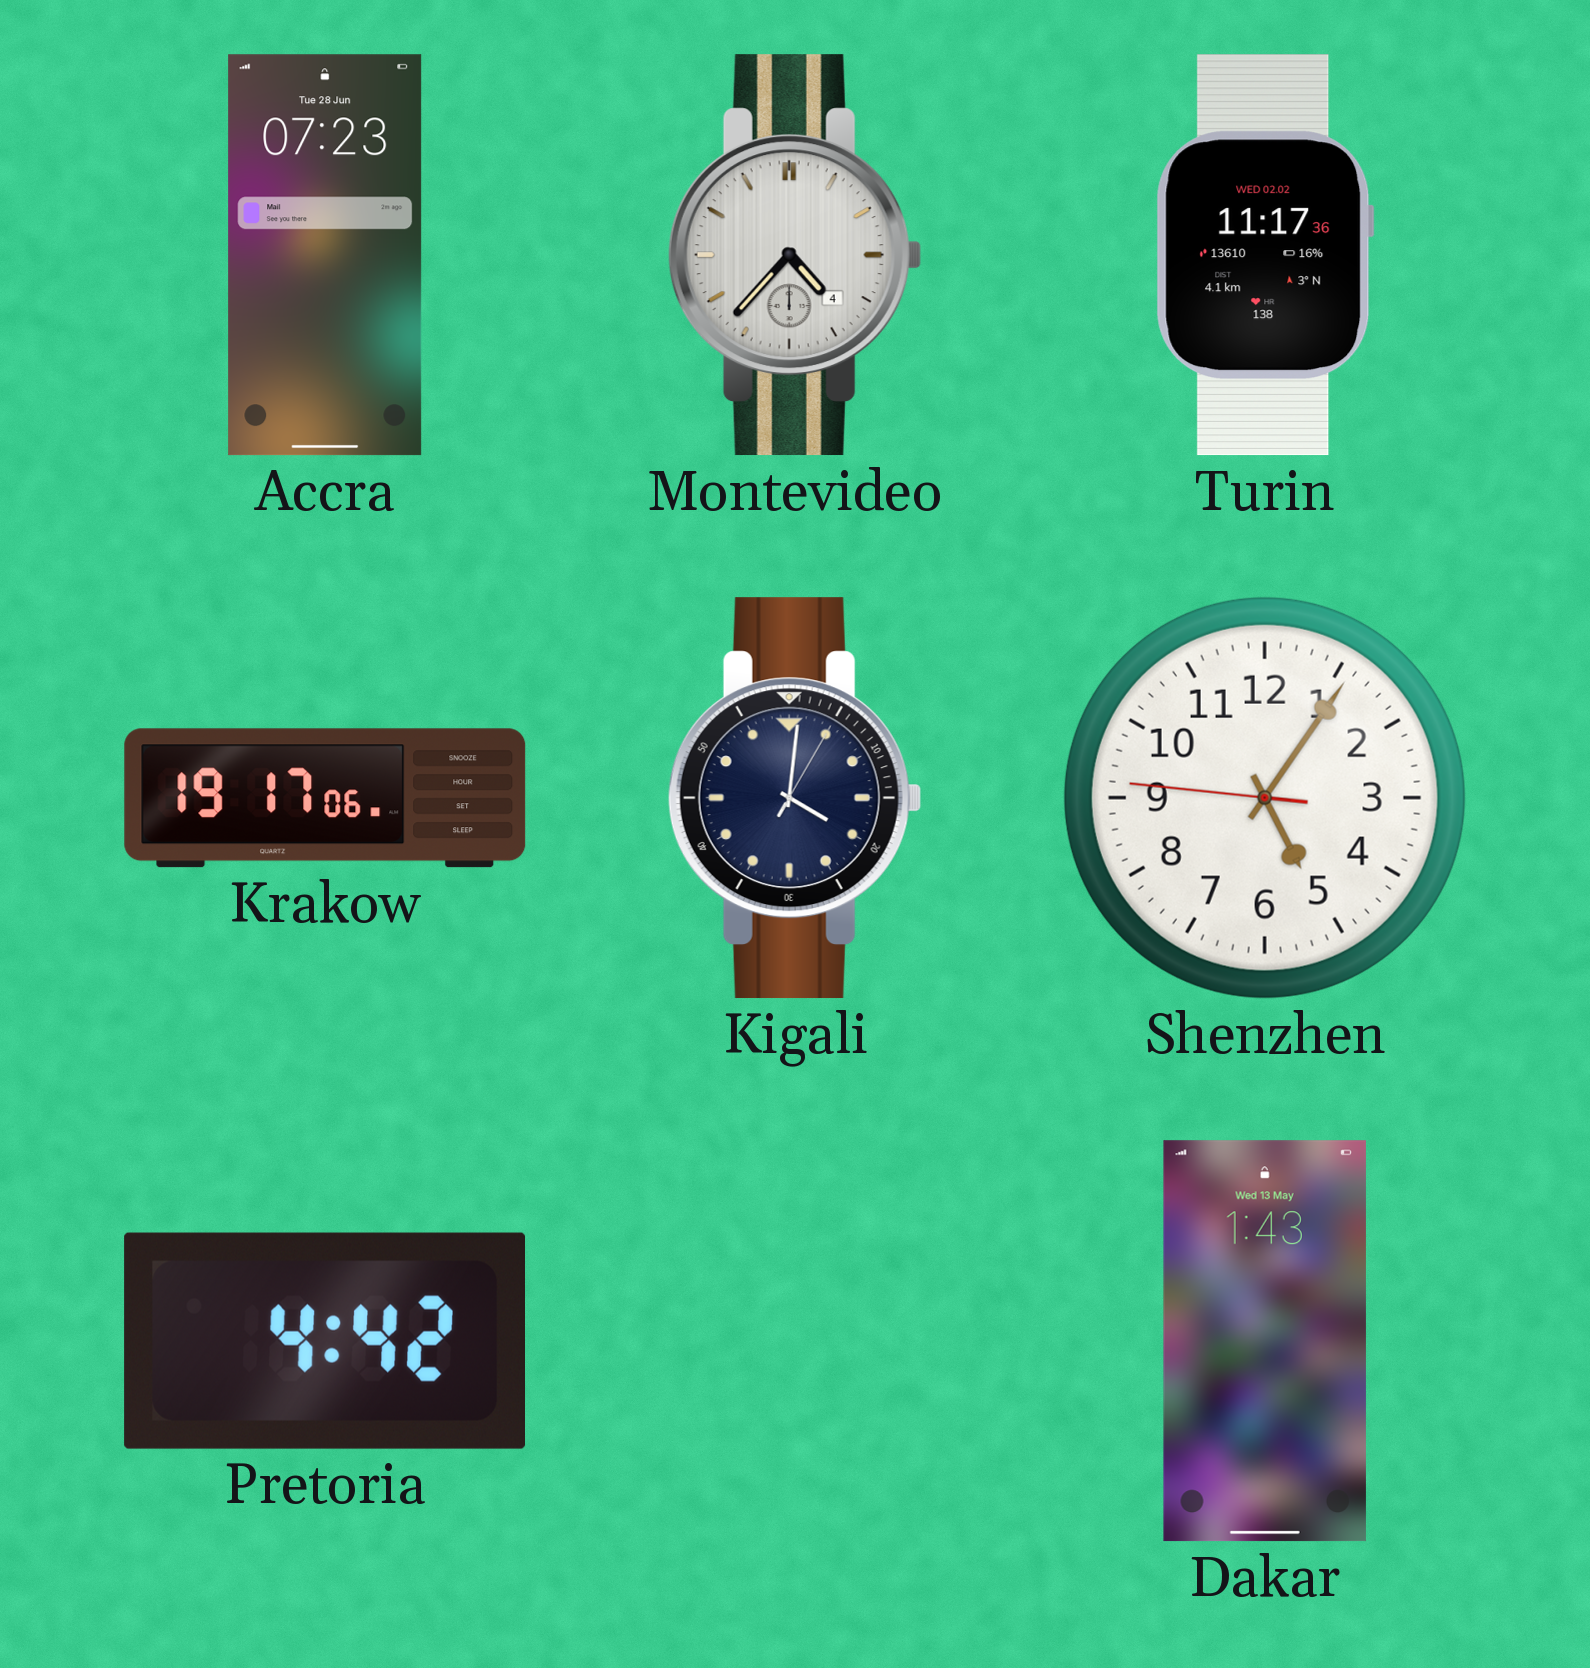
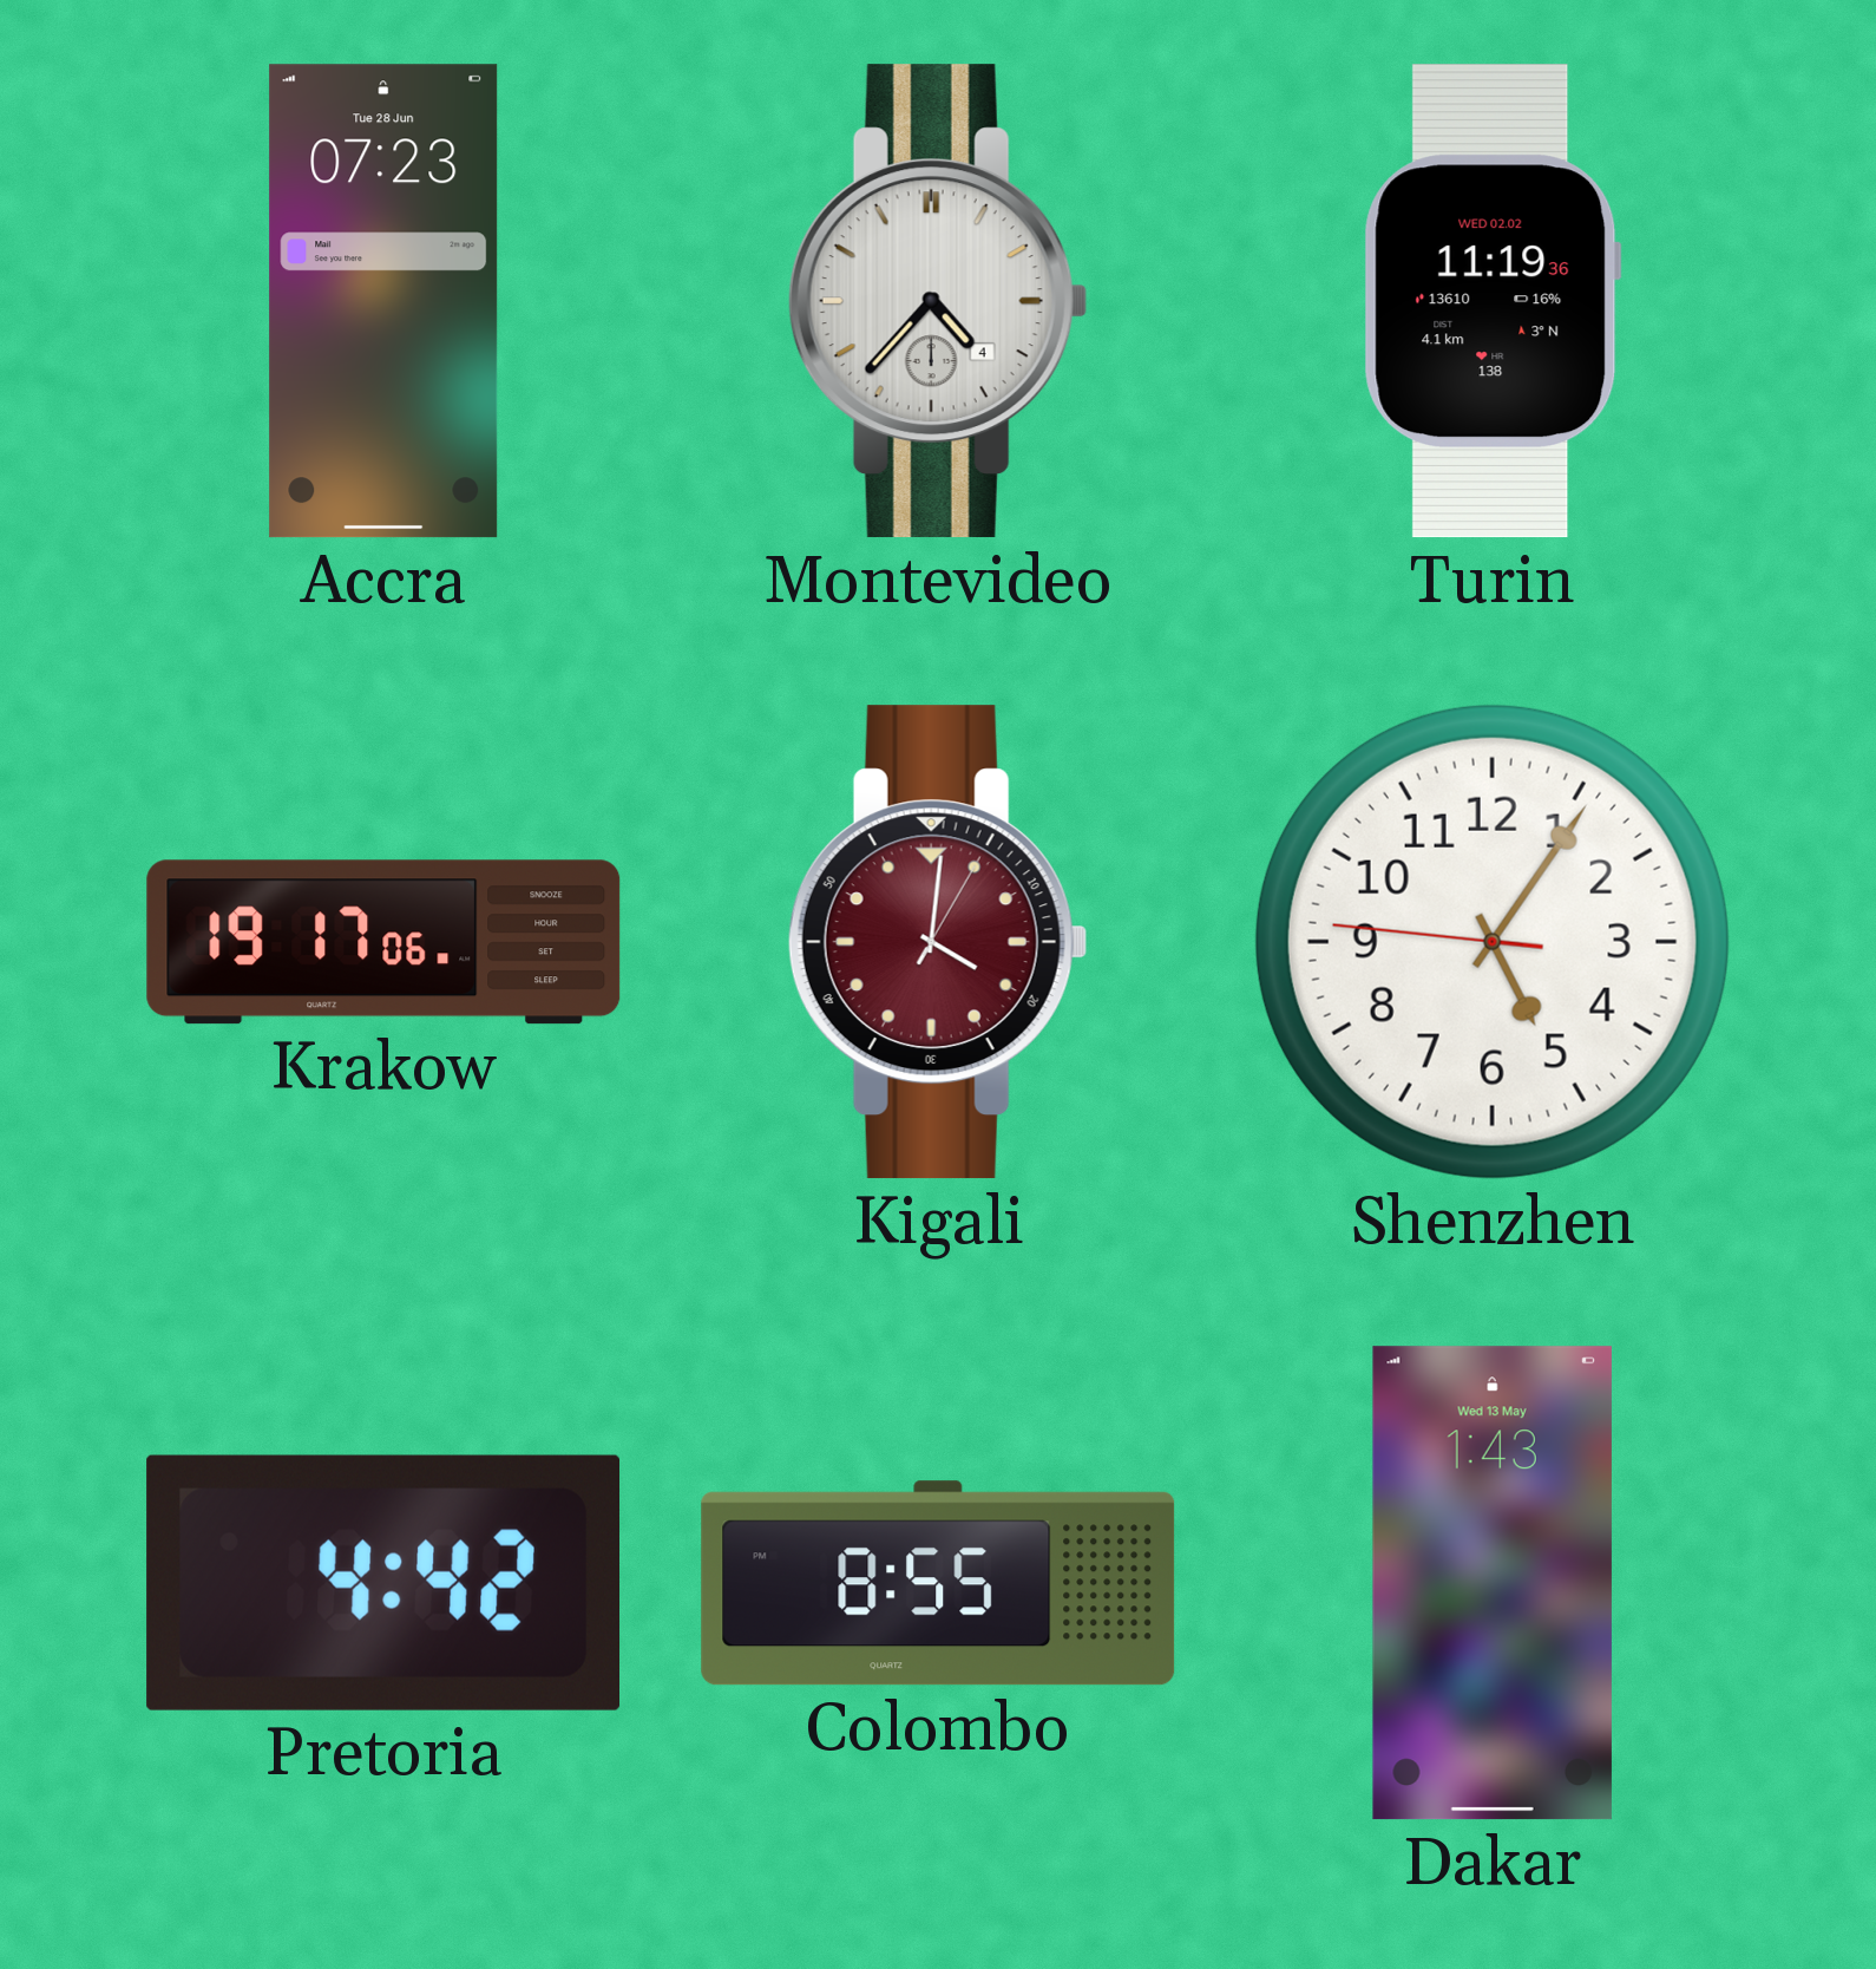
Turin: 11:17 -> 11:19 (1493, 301)
Kigali dial: navy -> burgundy (938, 942)
Colombo: none -> 8:55 (938, 1583)
